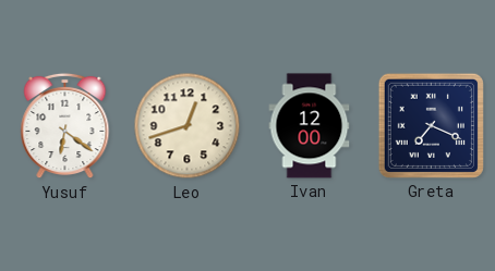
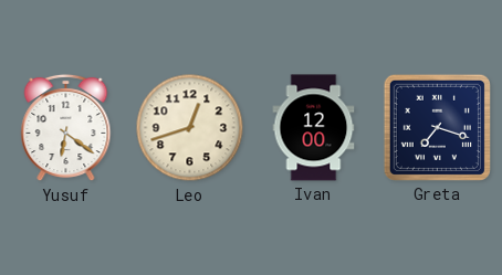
Greta: 7:19 -> 7:18 (437, 127)
